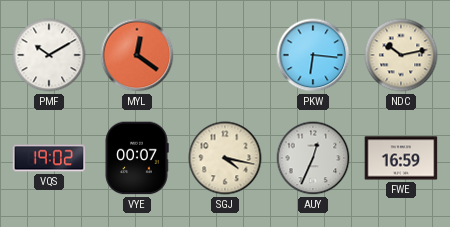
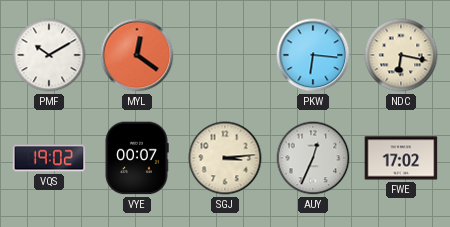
NDC: 10:13 -> 6:17 (401, 55)
SGJ: 4:17 -> 3:14 (225, 158)
FWE: 16:59 -> 17:02 (401, 158)
